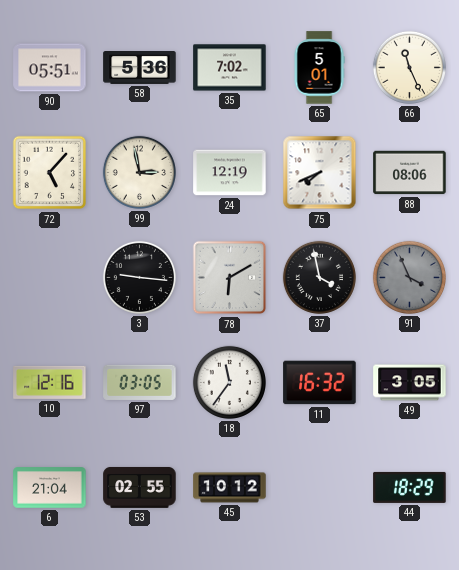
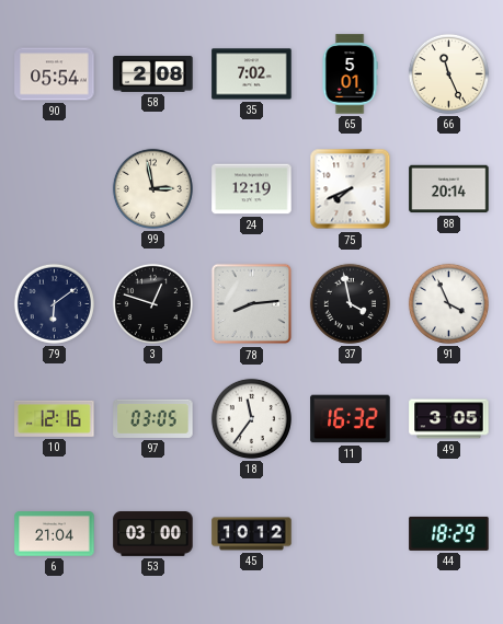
90: 05:51 -> 05:54 (55, 74)
58: 5:36 -> 2:08 (153, 74)
72: 5:07 -> none (50, 173)
88: 08:06 -> 20:14 (449, 189)
79: none -> 6:09 (54, 303)
3: 9:16 -> 12:48 (152, 303)
78: 6:10 -> 8:14 (252, 304)
91 dial: grey -> white (448, 303)
53: 02:55 -> 03:00 (153, 534)
